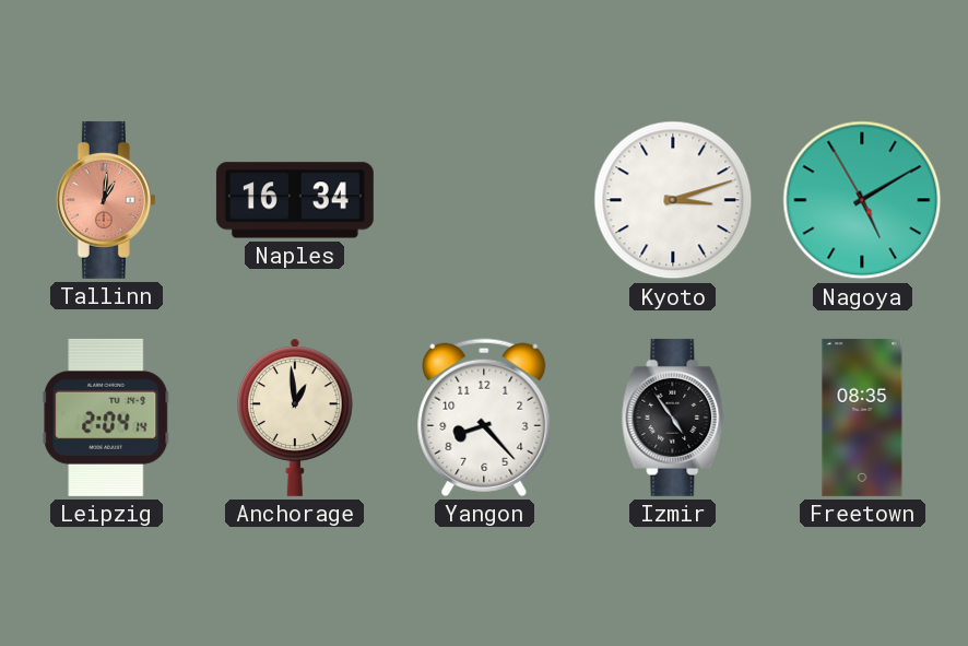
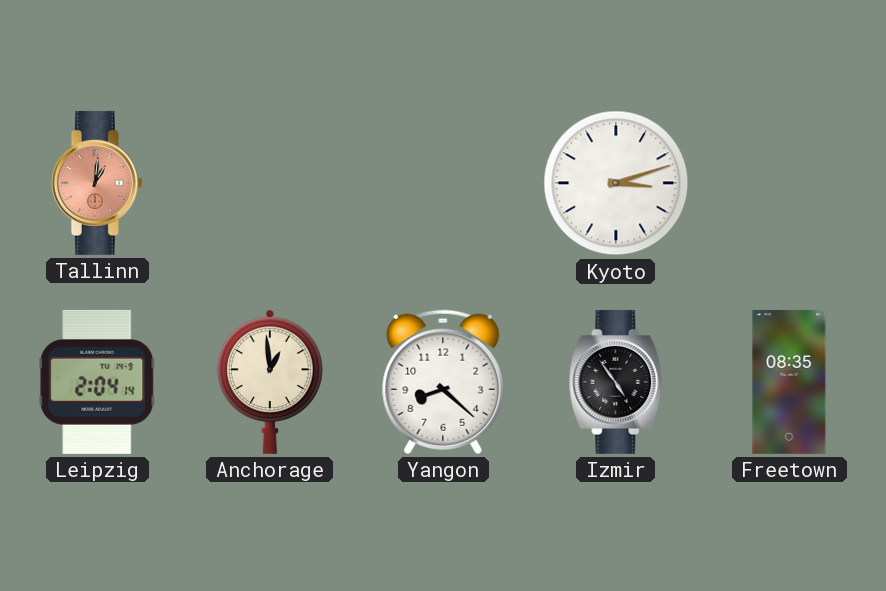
Naples: 16:34 -> none (295, 200)
Nagoya: 5:09 -> none (862, 200)
Yangon: 8:23 -> 8:22 (443, 382)
